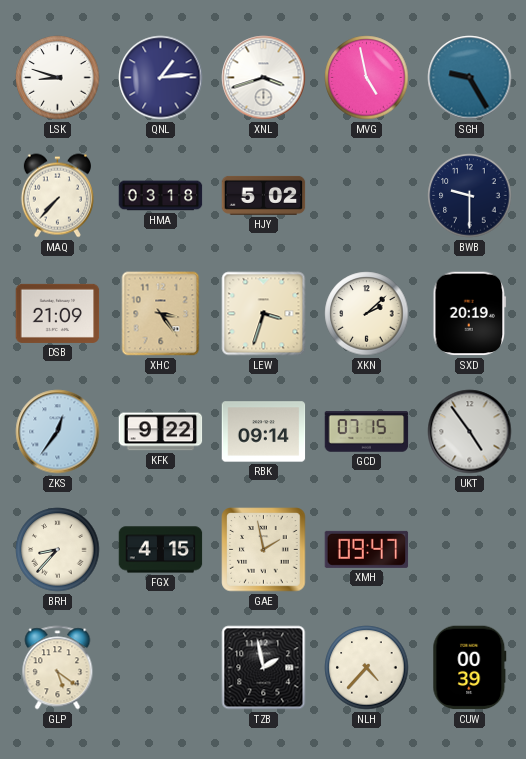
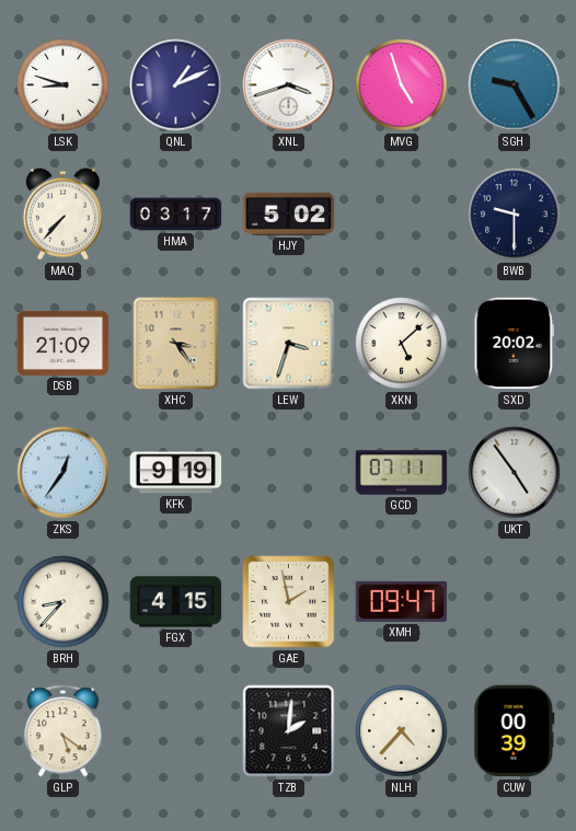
QNL: 1:14 -> 1:11 (176, 85)
MVG: 4:58 -> 4:57 (402, 85)
HMA: 03:18 -> 03:17 (176, 215)
XKN: 2:08 -> 5:08 (402, 344)
SXD: 20:19 -> 20:02 (515, 344)
KFK: 9:22 -> 9:19 (176, 473)
RBK: 09:14 -> none (264, 432)
GCD: 07:15 -> 07:11 (402, 473)
TZB: 1:58 -> 2:01 (289, 731)
